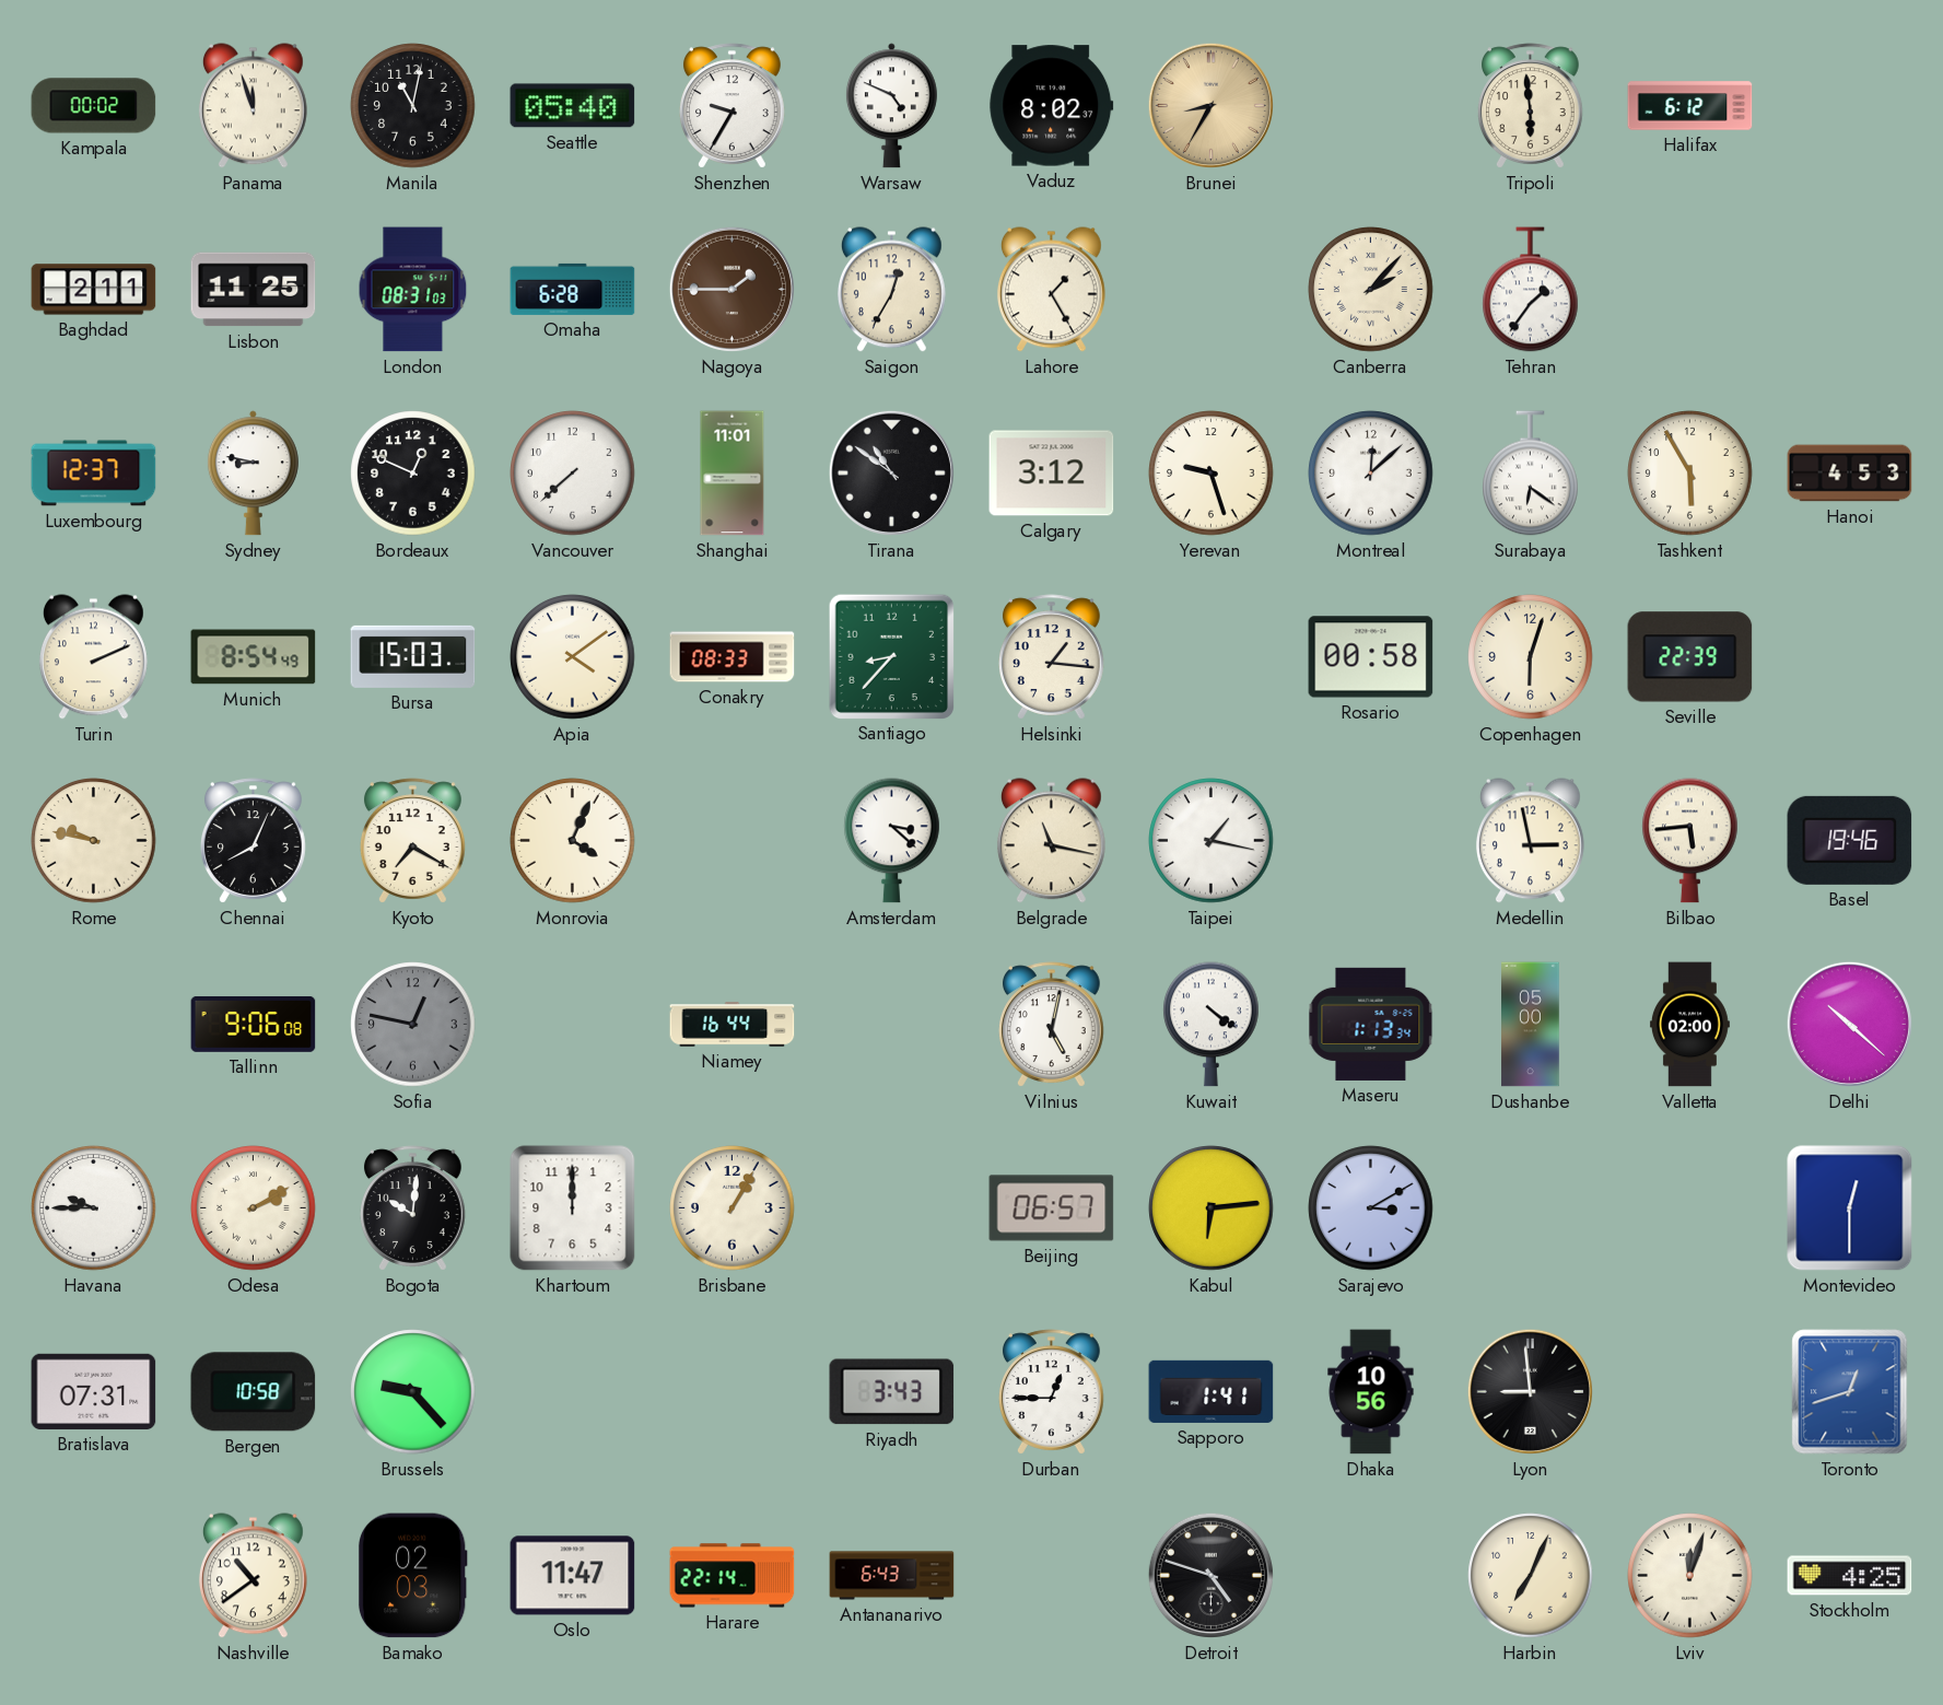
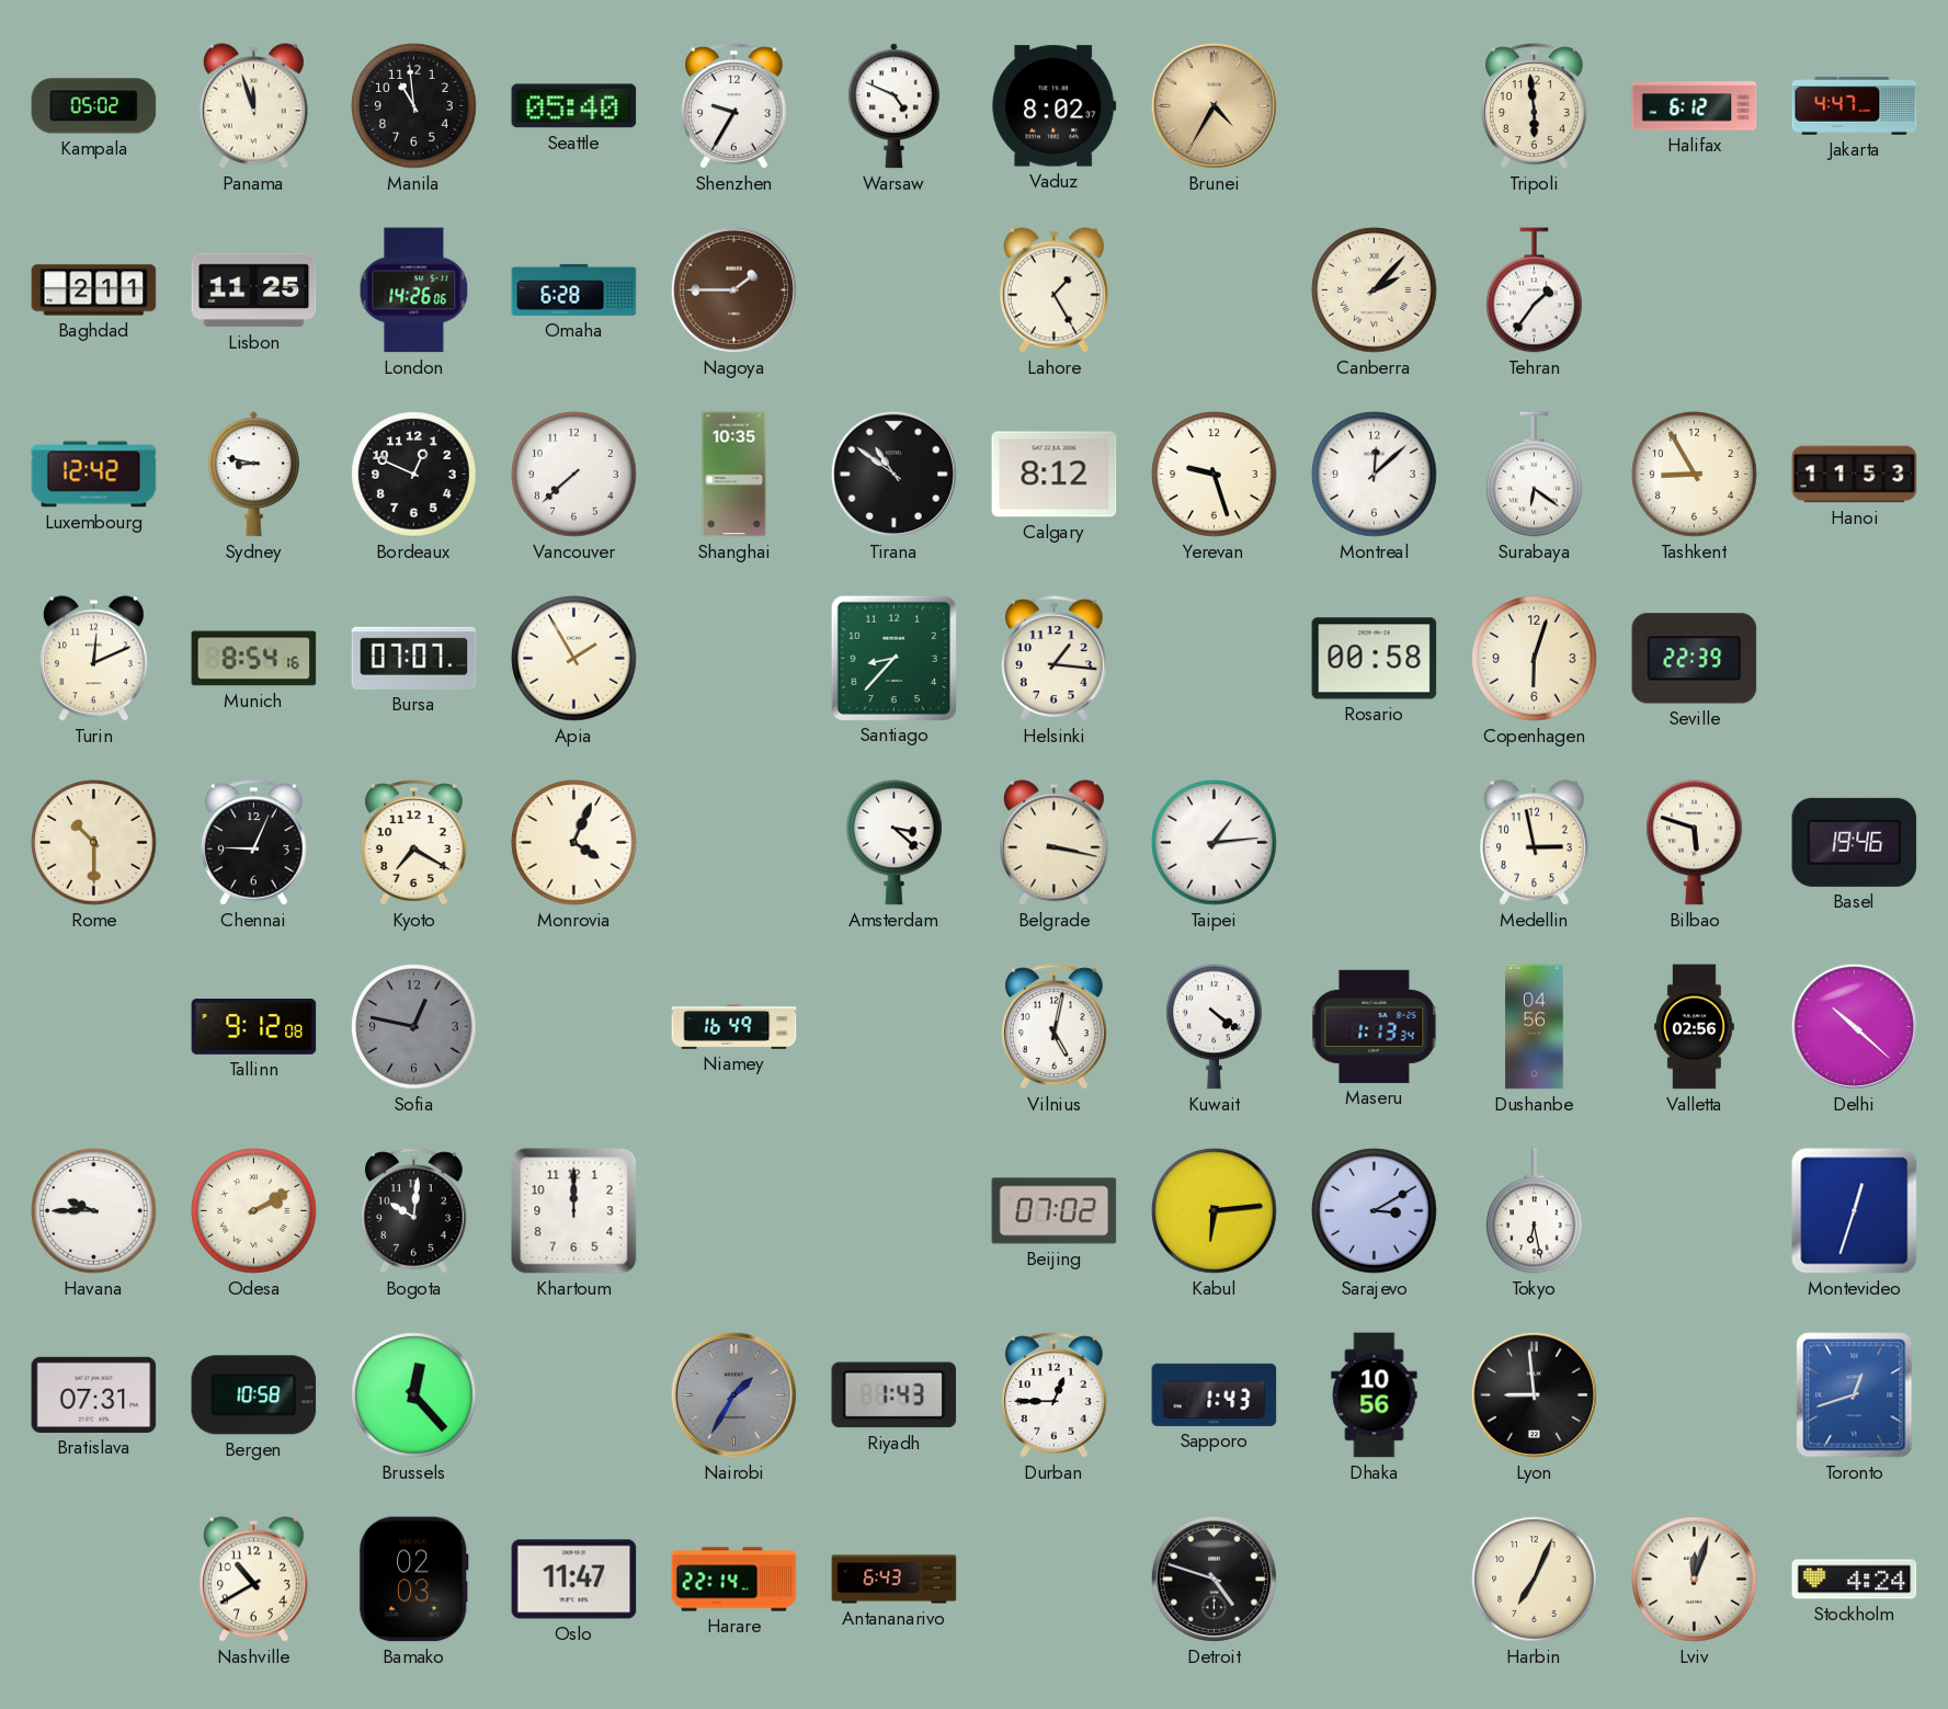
Kampala: 00:02 -> 05:02 (94, 106)
Manila: 11:02 -> 10:59 (414, 106)
Brunei: 8:35 -> 4:35 (1214, 105)
Jakarta: none -> 4:47 (1855, 106)
London: 08:31 -> 14:26 (414, 290)
Saigon: 12:35 -> none (891, 290)
Luxembourg: 12:37 -> 12:42 (94, 475)
Shanghai: 11:01 -> 10:35 (734, 475)
Calgary: 3:12 -> 8:12 (1055, 475)
Tashkent: 5:55 -> 8:55 (1695, 475)
Hanoi: 4:53 -> 11:53 (1855, 475)
Turin: 2:11 -> 12:11 (93, 659)
Munich: 8:54:49 -> 8:54:16 (254, 659)
Bursa: 15:03 -> 07:07 (414, 658)
Apia: 4:09 -> 1:55 (574, 659)
Conakry: 08:33 -> none (733, 657)
Rome: 9:47 -> 10:30 (94, 843)
Chennai: 8:04 -> 9:04 (254, 843)
Belgrade: 11:17 -> 3:17 (1053, 843)
Taipei: 1:17 -> 1:14 (1215, 843)
Bilbao: 5:44 -> 5:48 (1695, 843)
Tallinn: 9:06 -> 9:12 (254, 1026)
Niamey: 16:44 -> 16:49 (734, 1027)
Dushanbe: 05:00 -> 04:56 (1535, 1027)
Valletta: 02:00 -> 02:56 (1694, 1027)
Brisbane: 1:05 -> none (733, 1208)
Beijing: 06:57 -> 07:02 (1055, 1211)
Tokyo: none -> 6:28 (1535, 1211)
Montevideo: 12:30 -> 12:33 (1855, 1211)
Brussels: 9:23 -> 12:23 (414, 1395)
Nairobi: none -> 1:35 (733, 1394)
Riyadh: 3:43 -> 1:43 (895, 1395)
Sapporo: 1:41 -> 1:43 (1215, 1394)
Nashville: 10:39 -> 10:40 (253, 1580)
Stockholm: 4:25 -> 4:24 (1855, 1580)
